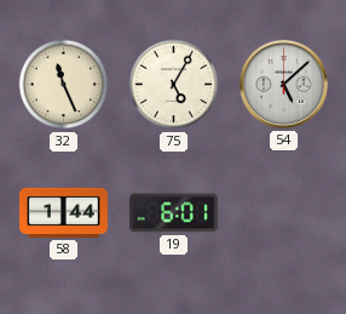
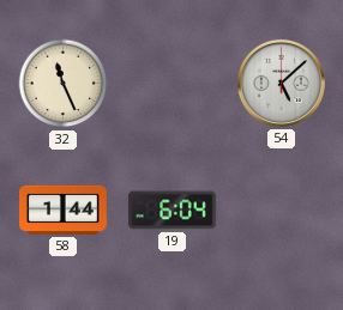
75: 5:05 -> none (174, 85)
19: 6:01 -> 6:04 (173, 211)
